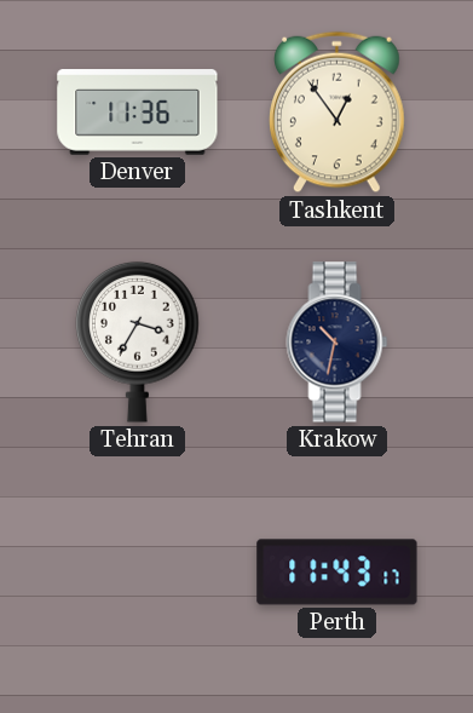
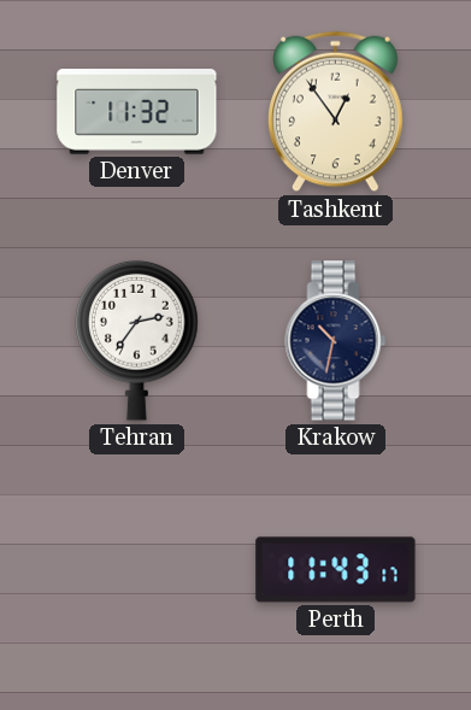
Denver: 11:36 -> 11:32 (137, 112)
Tehran: 3:35 -> 2:36 (137, 340)
